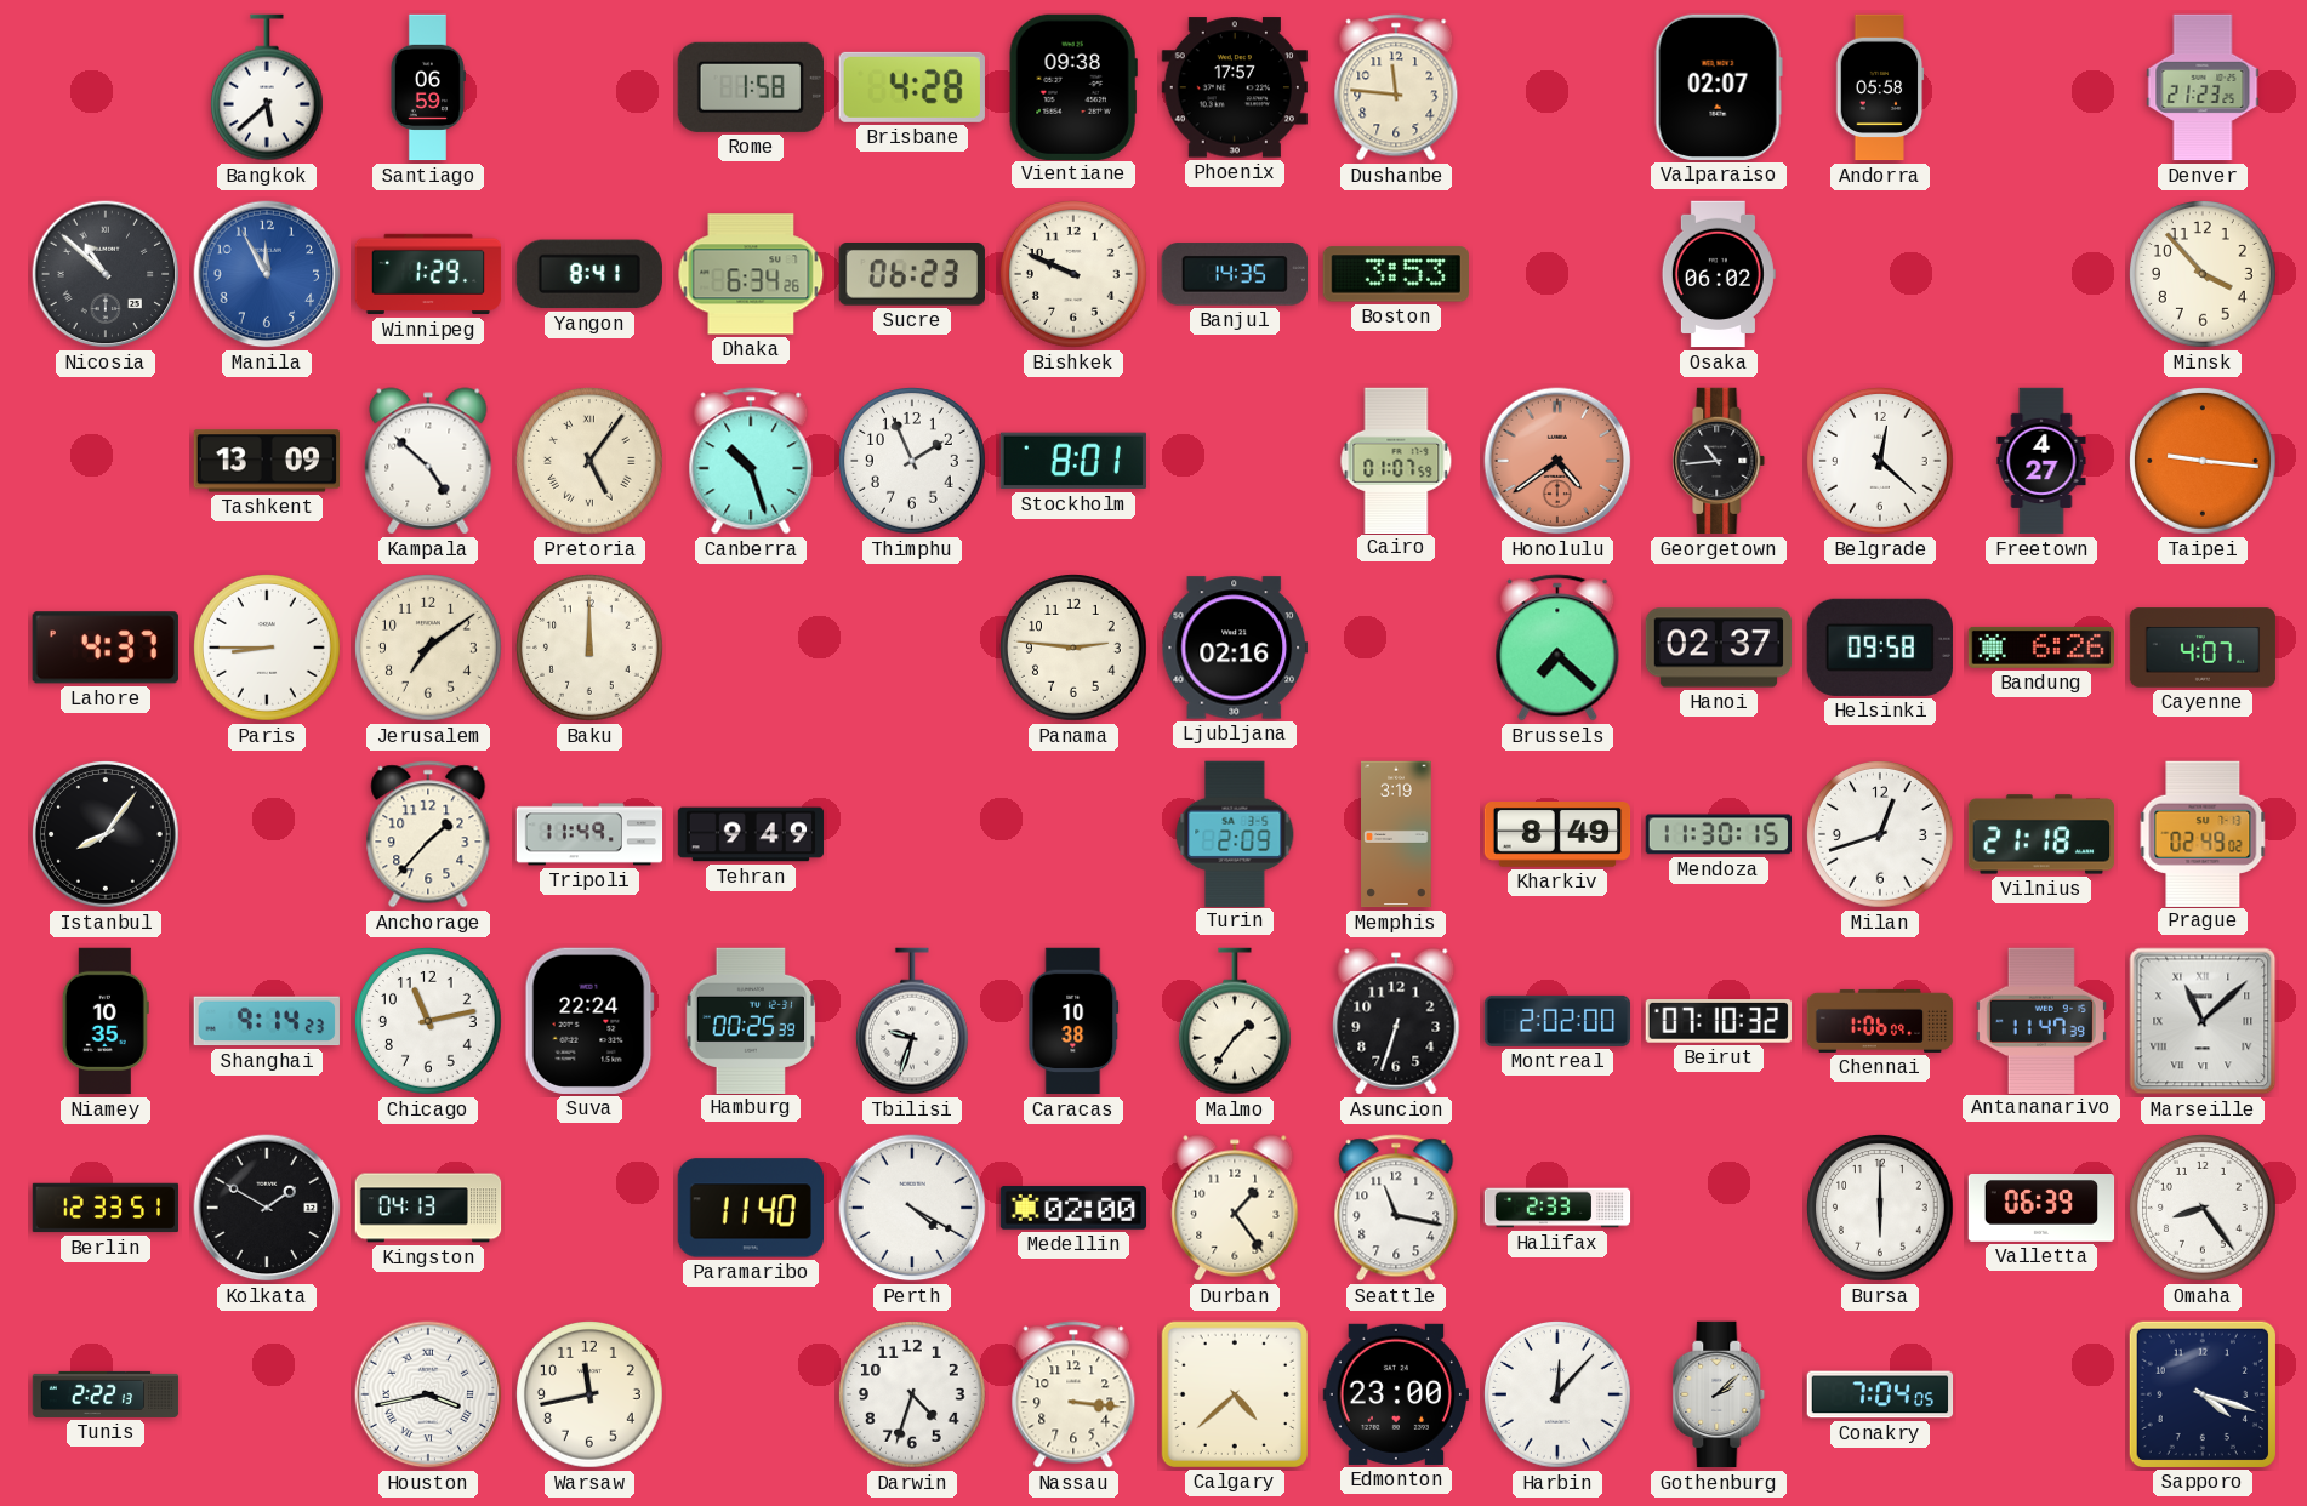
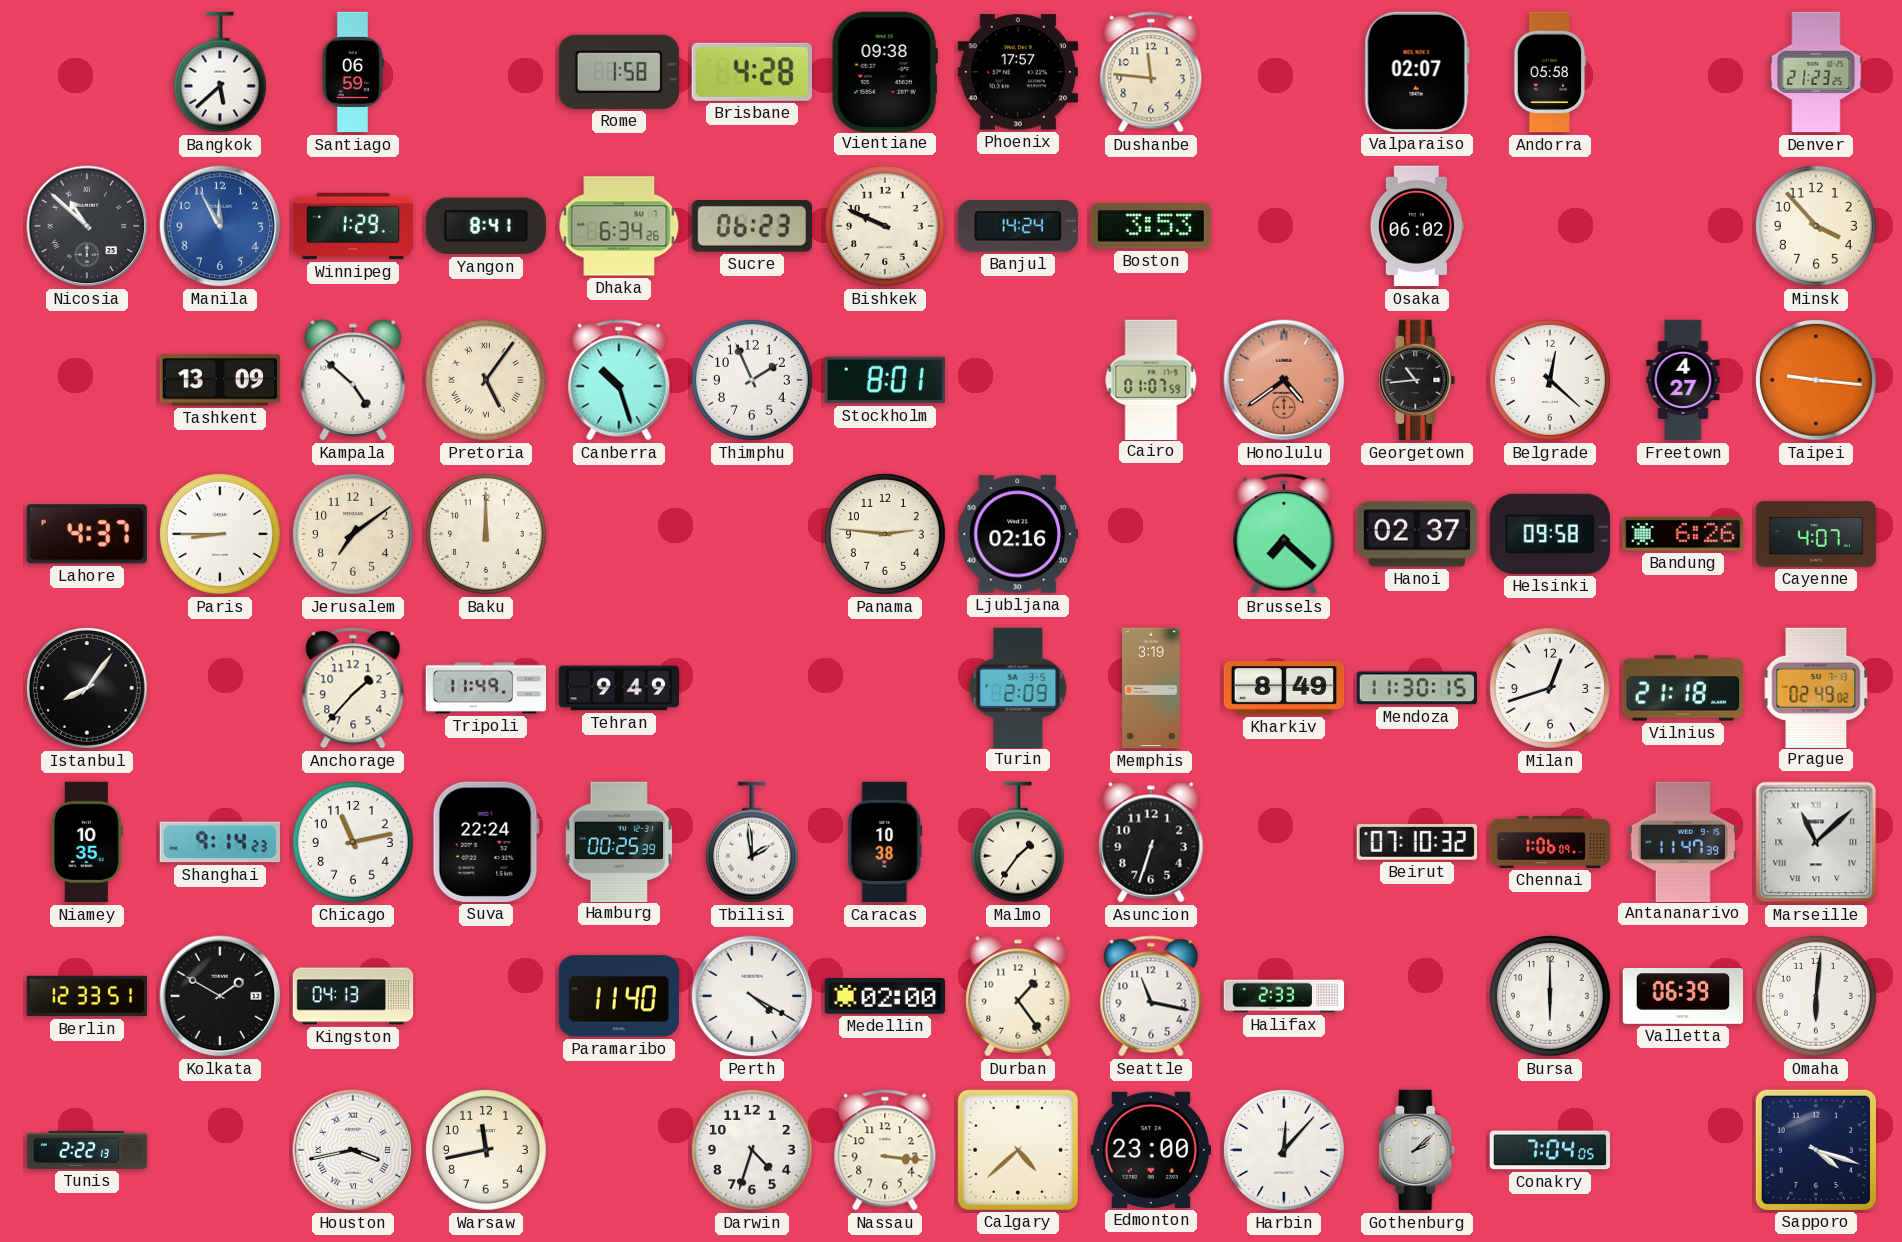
Banjul: 14:35 -> 14:24 (1018, 226)
Tbilisi: 9:33 -> 1:59 (752, 842)
Montreal: 2:02 -> none (1557, 1021)
Omaha: 8:24 -> 6:01 (1817, 997)
